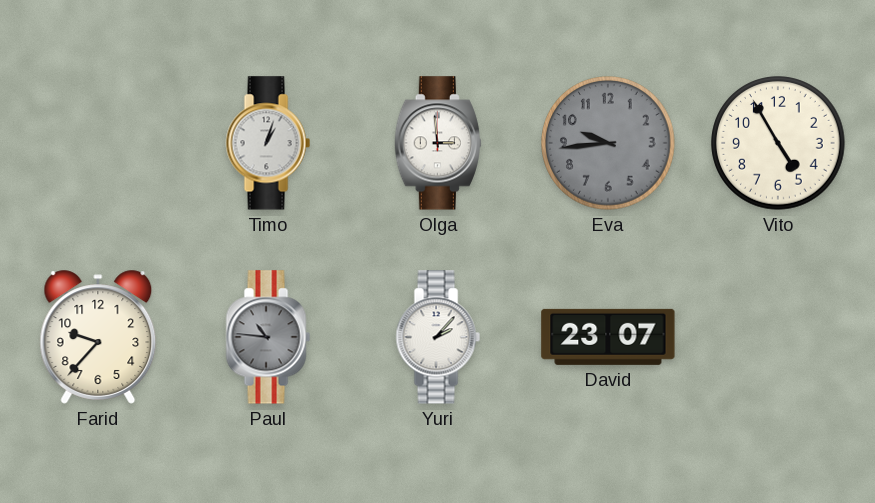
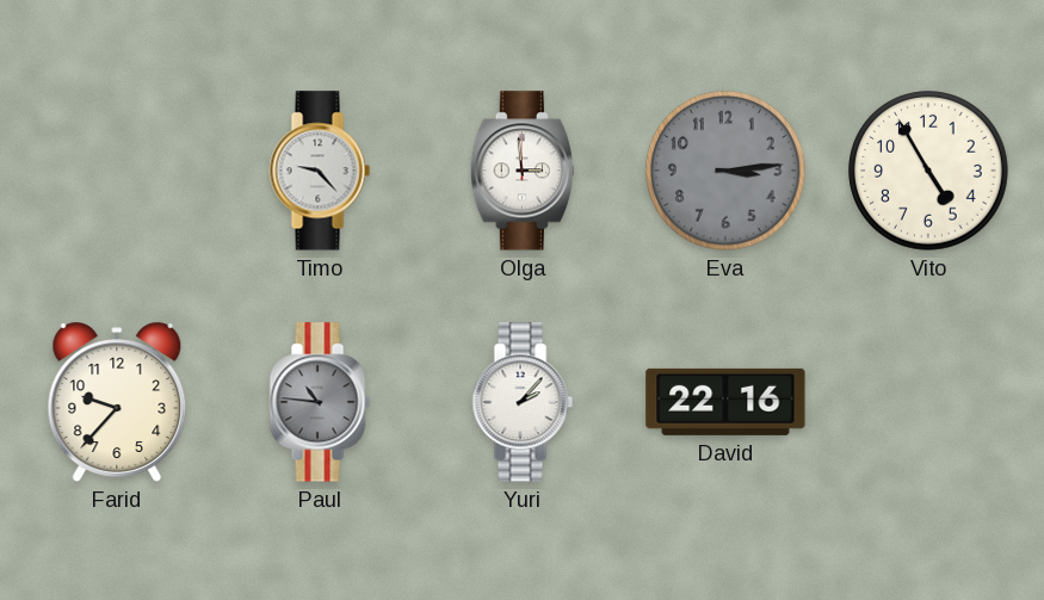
Timo: 1:03 -> 9:23 (320, 171)
Eva: 9:44 -> 3:14 (725, 171)
David: 23:07 -> 22:16 (725, 402)
